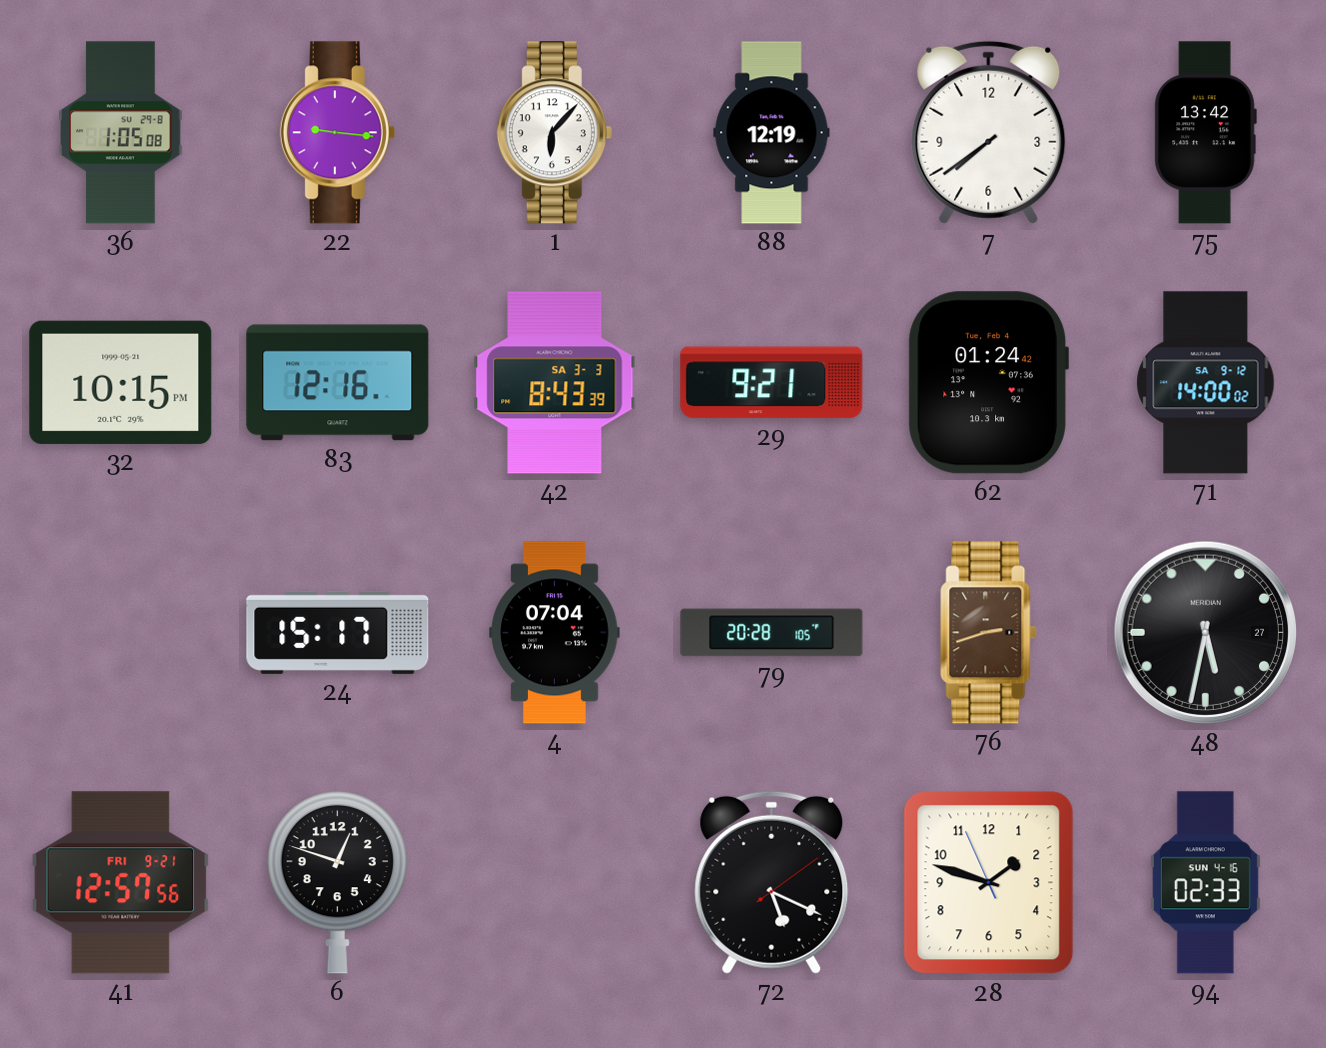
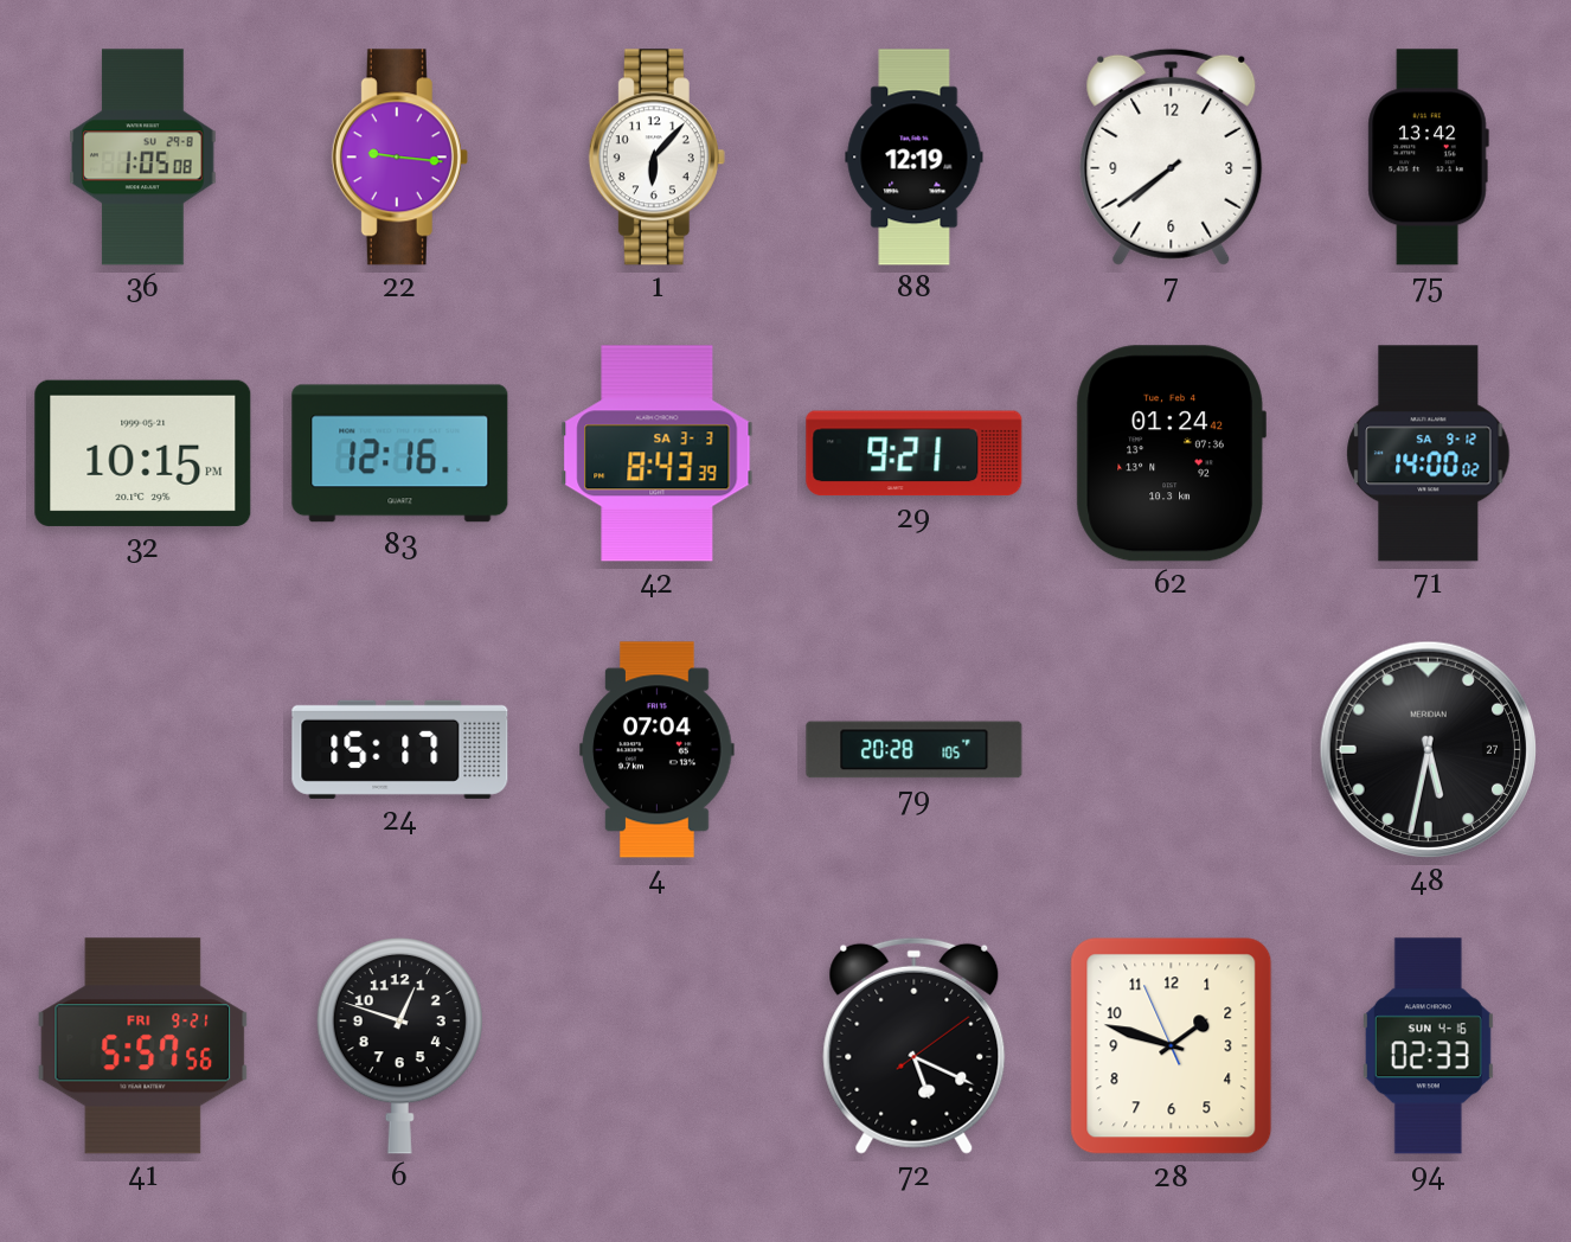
76: 2:42 -> none (989, 633)
41: 12:57 -> 5:57 (143, 1046)
